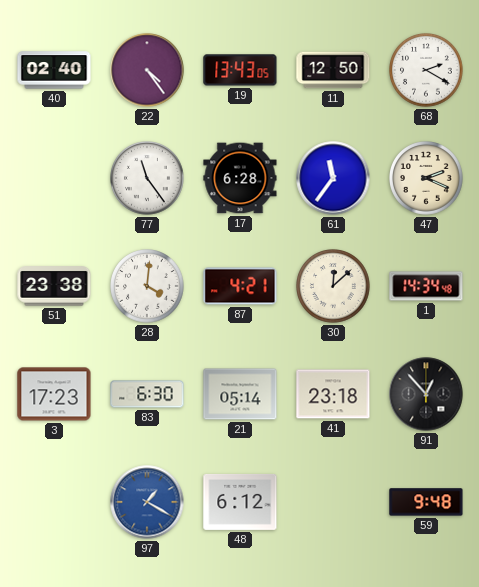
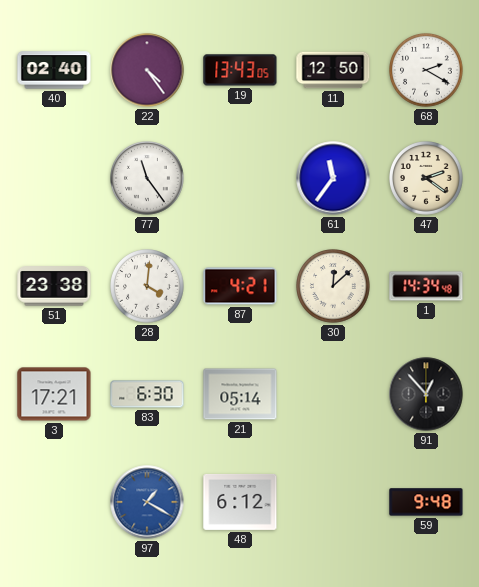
17: 6:28 -> none (240, 178)
47: 2:19 -> 2:21 (426, 178)
3: 17:23 -> 17:21 (54, 394)
41: 23:18 -> none (333, 394)
